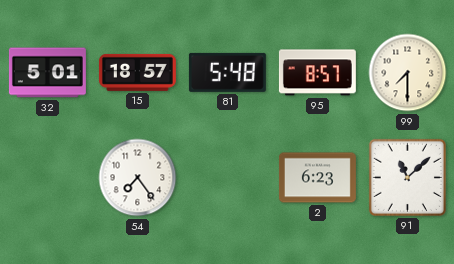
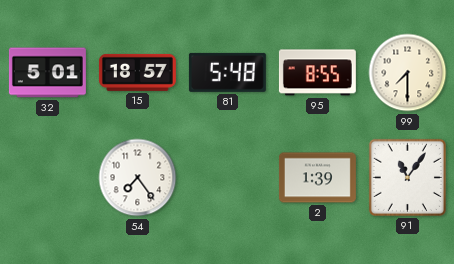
95: 8:57 -> 8:55 (317, 73)
2: 6:23 -> 1:39 (317, 178)
91: 11:08 -> 11:06 (407, 177)
